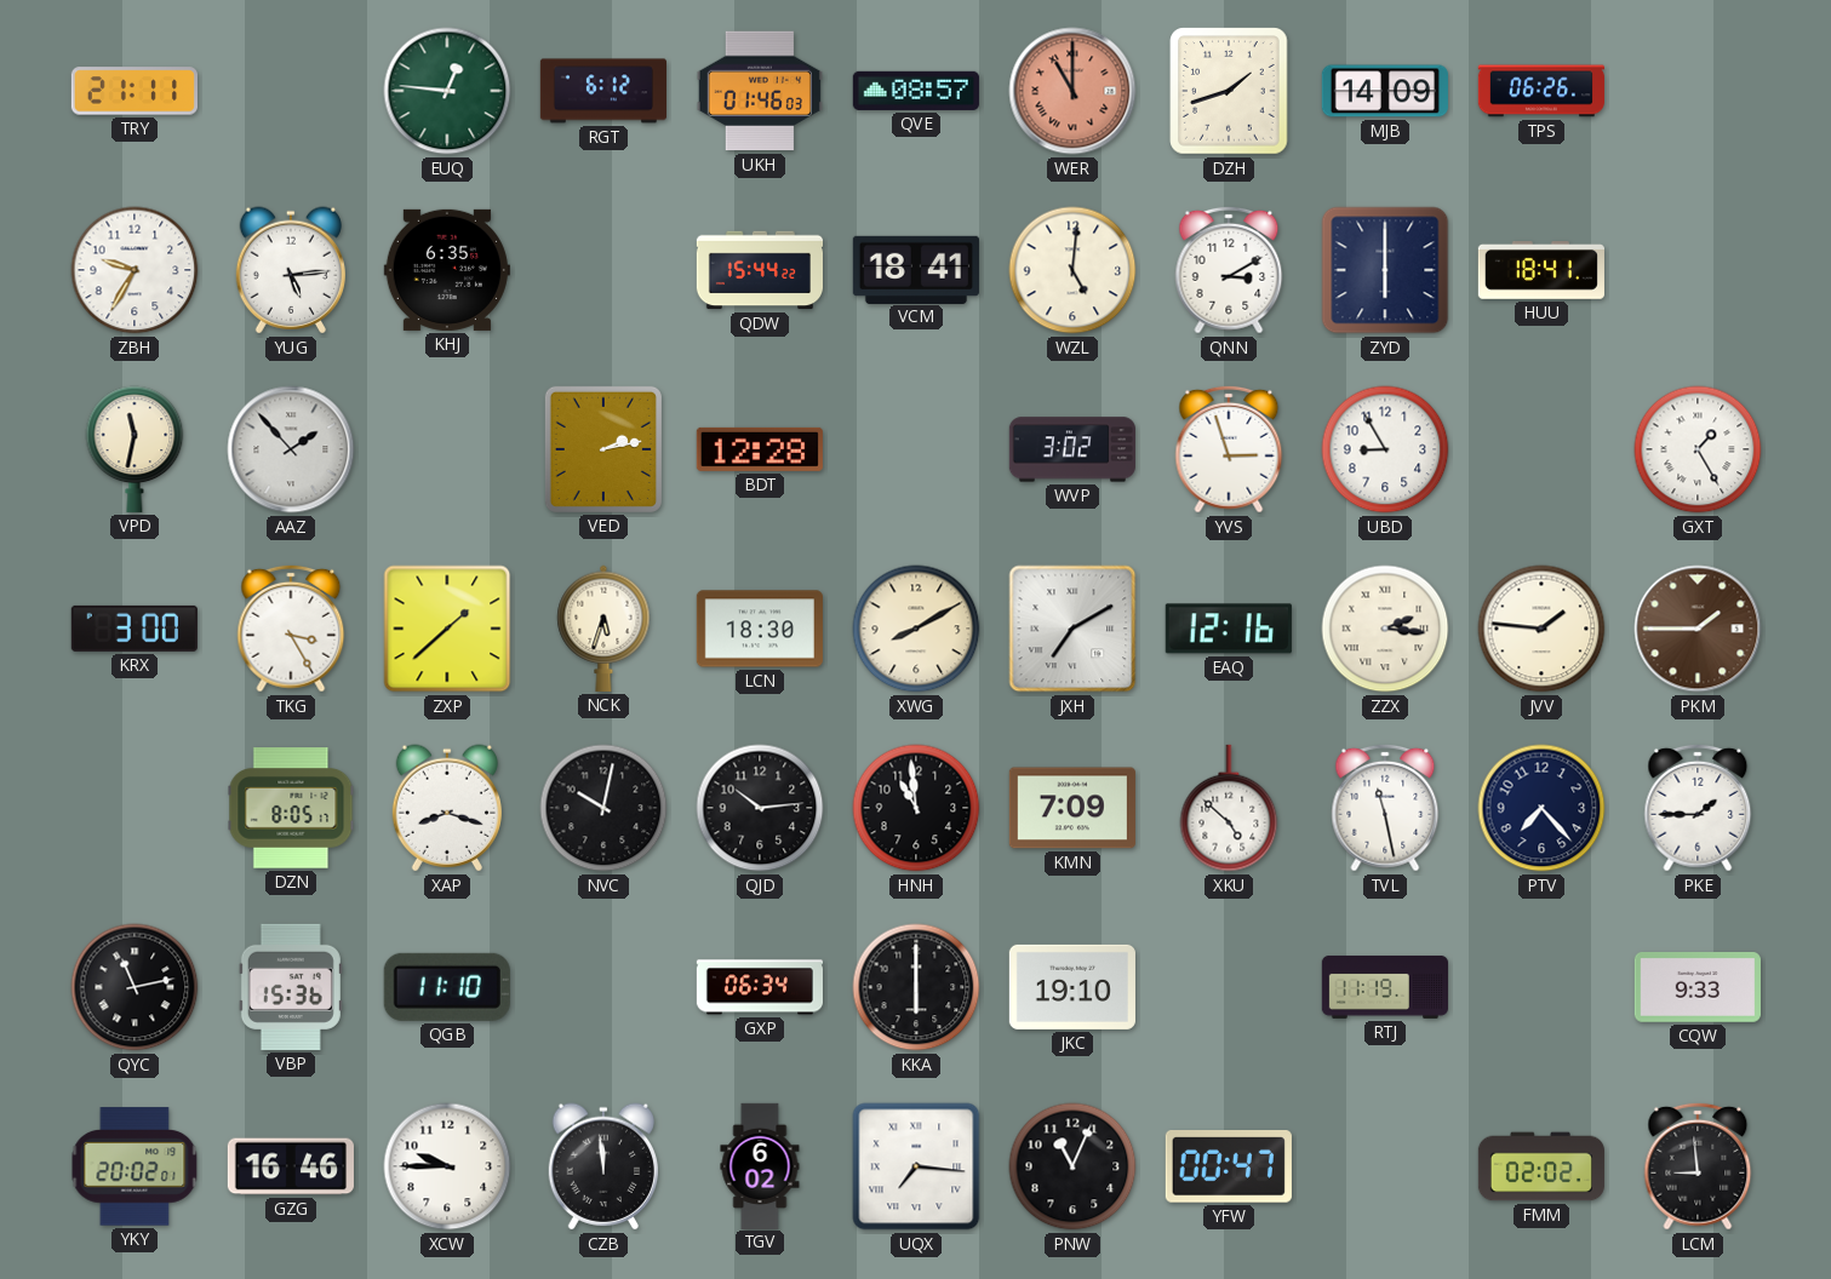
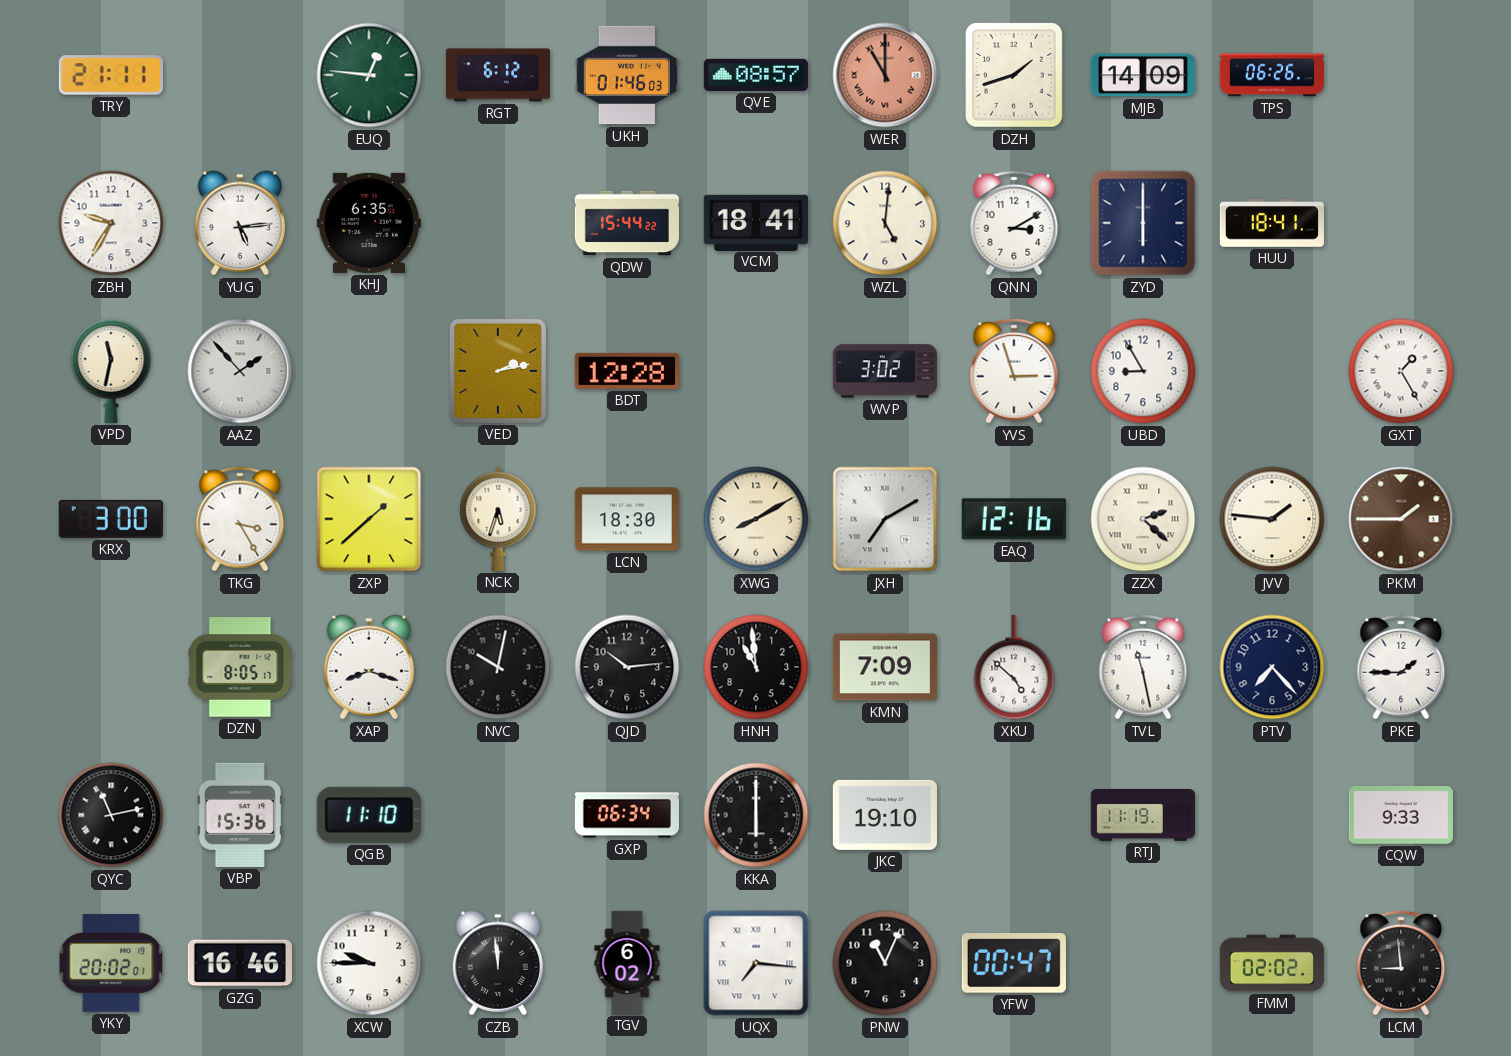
ZZX: 2:16 -> 2:22 (1143, 519)
